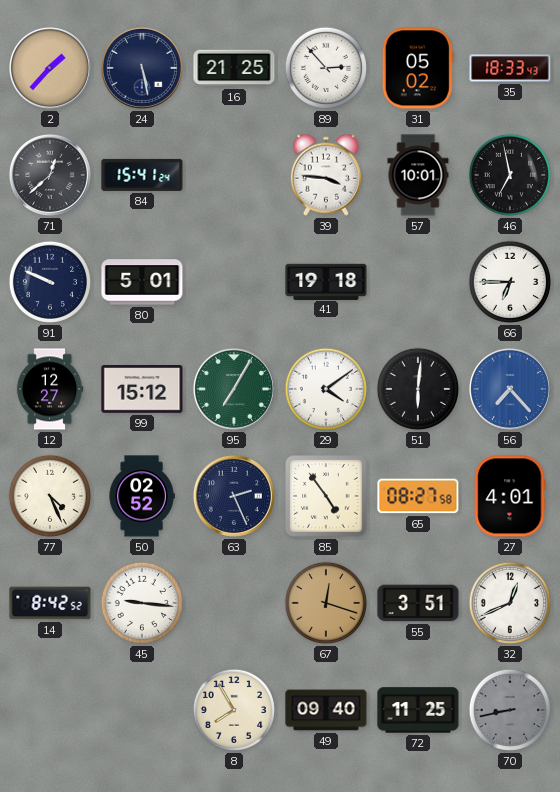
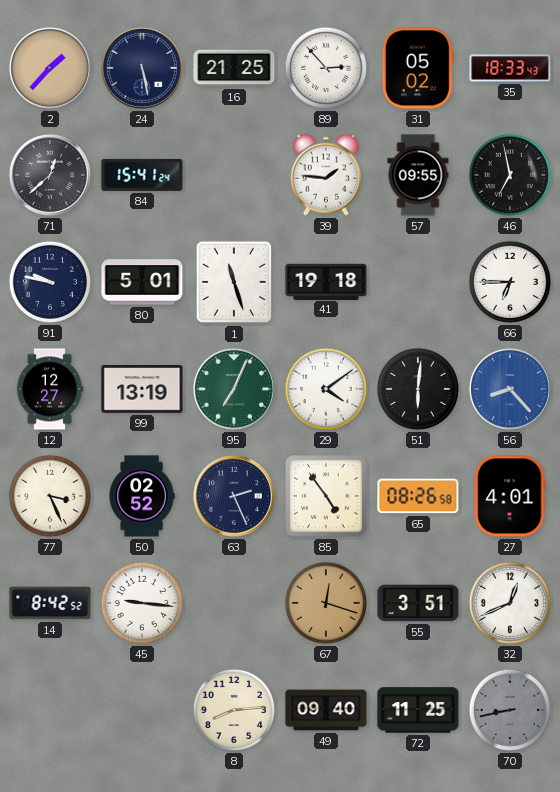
39: 3:46 -> 1:46 (326, 175)
57: 10:01 -> 09:55 (418, 175)
91: 9:49 -> 9:47 (50, 282)
1: none -> 11:27 (233, 282)
99: 15:12 -> 13:19 (142, 389)
95: 7:05 -> 7:04 (234, 389)
56: 7:23 -> 8:23 (510, 389)
77: 4:26 -> 3:26 (50, 496)
65: 08:27 -> 08:26 (418, 496)
8: 7:55 -> 8:14 (234, 710)
